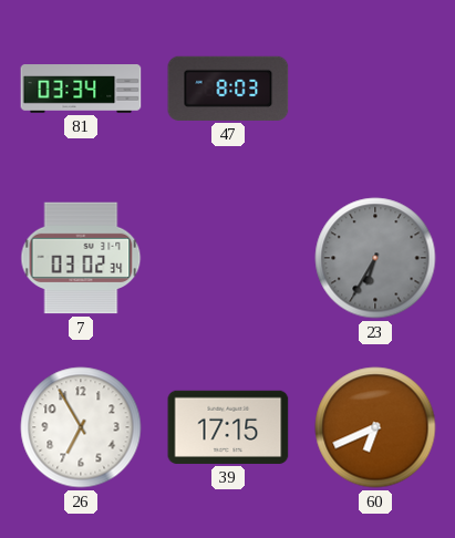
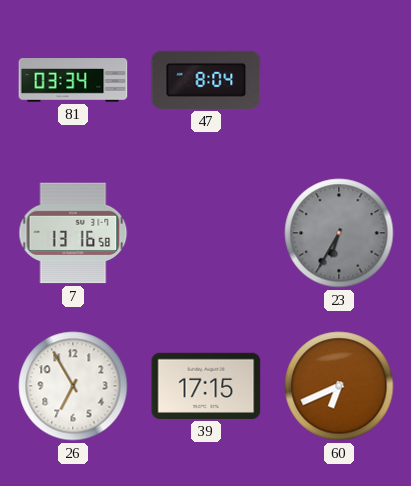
47: 8:03 -> 8:04 (206, 80)
7: 03:02 -> 13:16 (73, 233)
